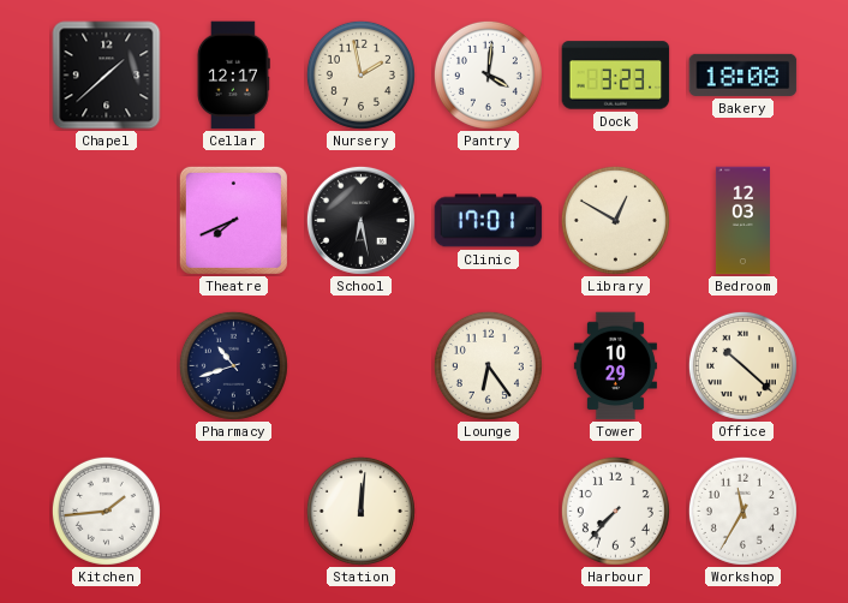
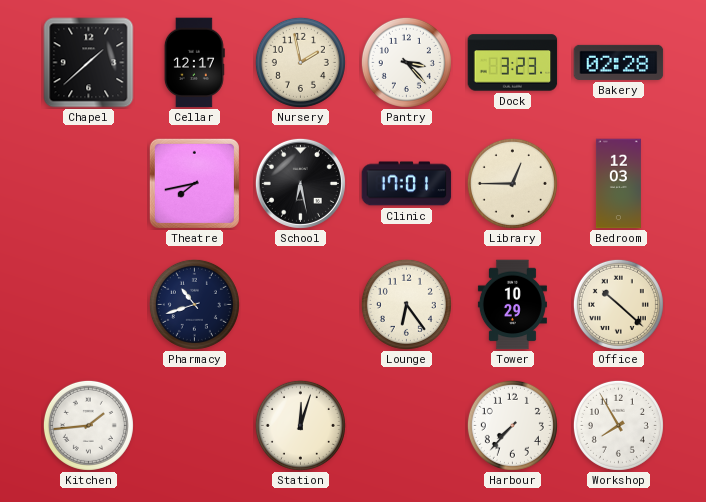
Pantry: 4:01 -> 3:23 (406, 62)
Bakery: 18:08 -> 02:28 (619, 62)
Theatre: 7:41 -> 7:43 (194, 183)
Library: 12:50 -> 12:45 (512, 183)
Station: 12:01 -> 12:03 (300, 425)
Workshop: 11:35 -> 7:55 (618, 425)
